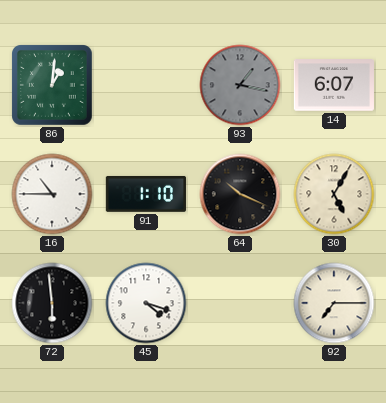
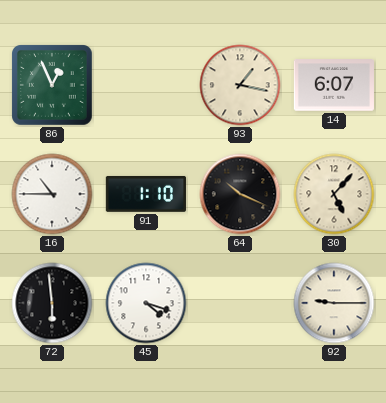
86: 1:01 -> 12:56 (53, 86)
93 dial: grey -> cream (240, 85)
30: 5:05 -> 5:07 (334, 194)
92: 7:15 -> 9:15 (334, 303)
